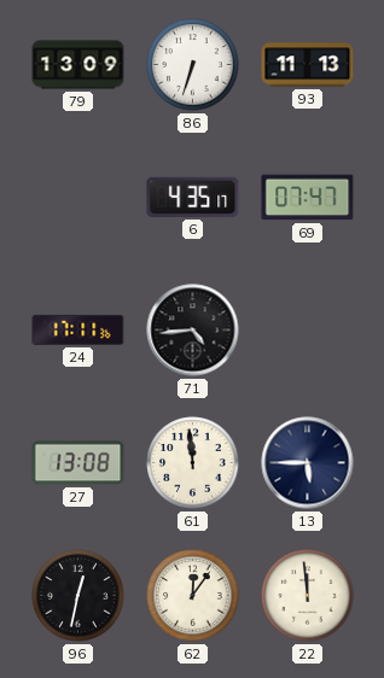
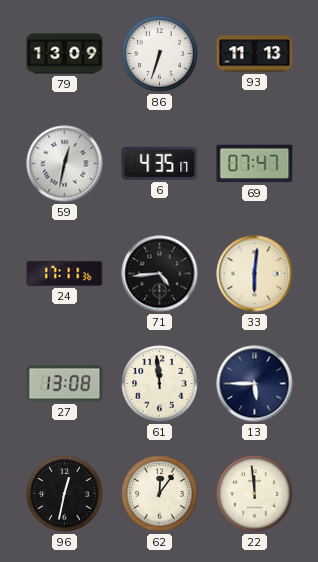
59: none -> 12:32 (65, 164)
33: none -> 6:01 (255, 274)
